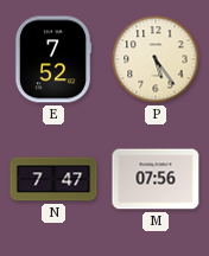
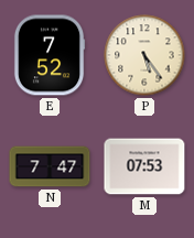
M: 07:56 -> 07:53 (144, 166)
